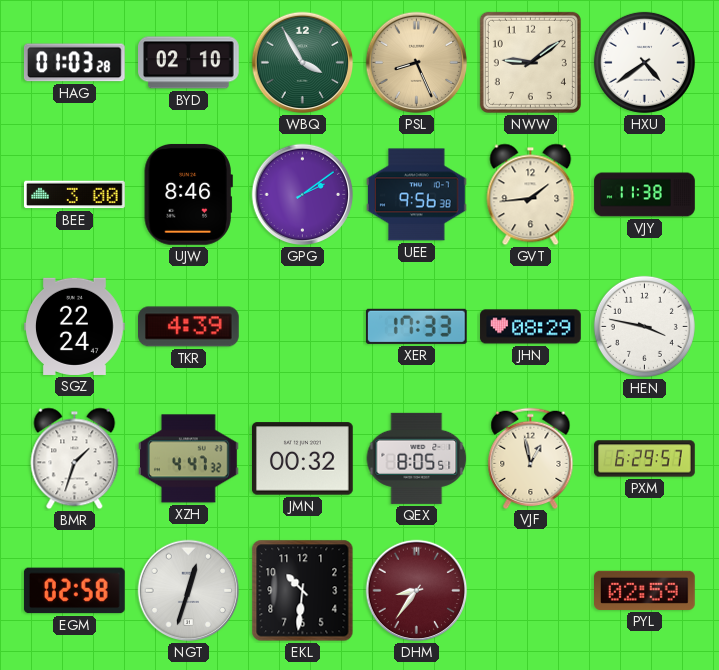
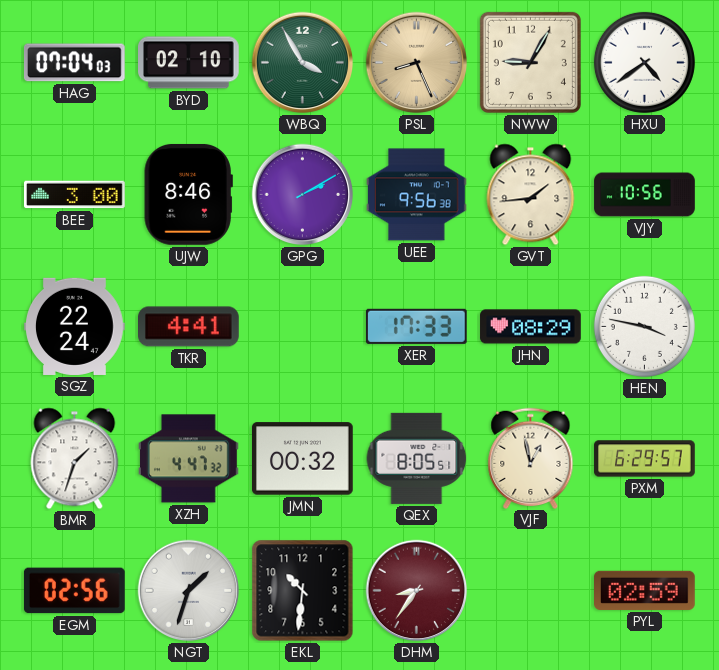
HAG: 01:03 -> 07:04 (74, 63)
NWW: 9:09 -> 9:05 (530, 62)
GPG: 2:09 -> 2:10 (303, 195)
VJY: 11:38 -> 10:56 (645, 195)
TKR: 4:39 -> 4:41 (189, 327)
EGM: 02:58 -> 02:56 (74, 591)
NGT: 12:33 -> 1:33 (189, 591)
